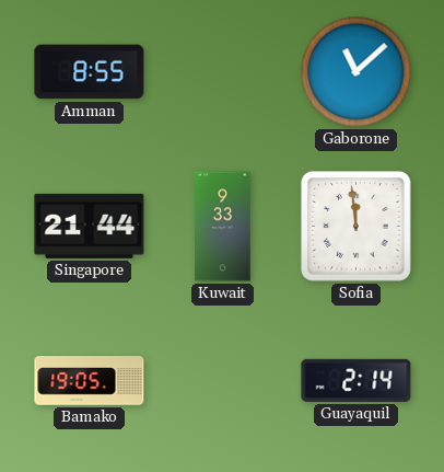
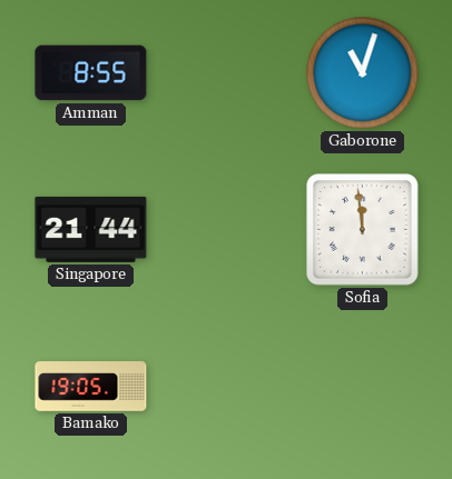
Gaborone: 11:08 -> 11:03 (363, 73)
Kuwait: 9:33 -> none (223, 227)
Guayaquil: 2:14 -> none (357, 380)
